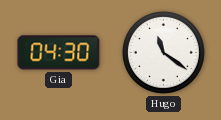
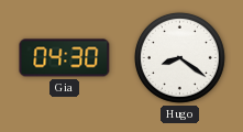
Hugo: 11:21 -> 8:21 (179, 57)
